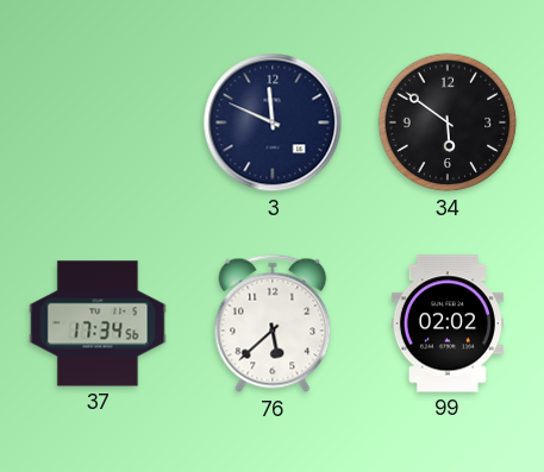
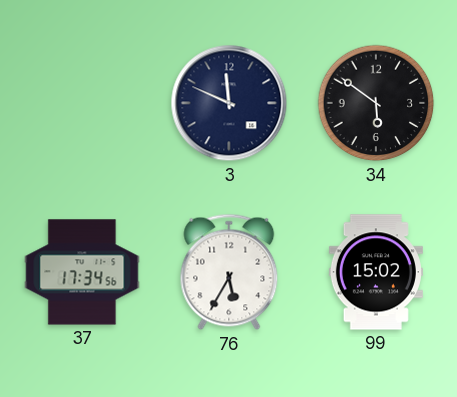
76: 5:38 -> 5:35 (229, 272)
99: 02:02 -> 15:02 (376, 272)
